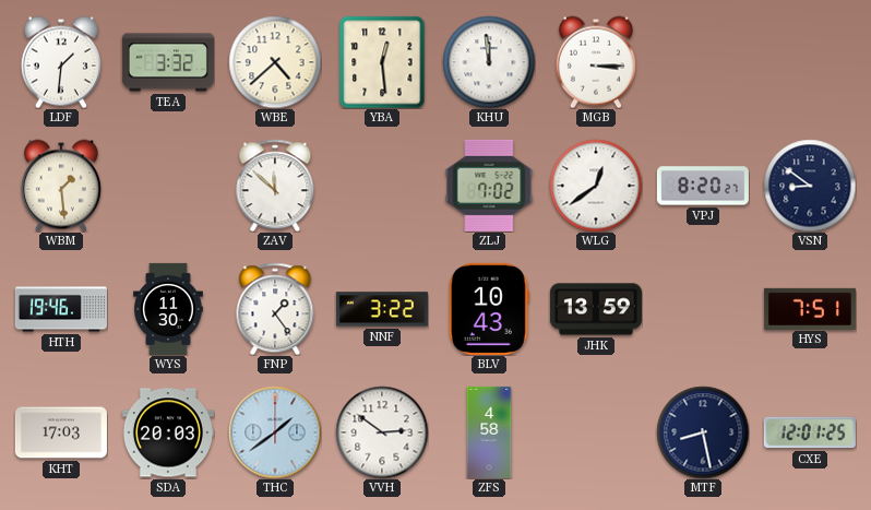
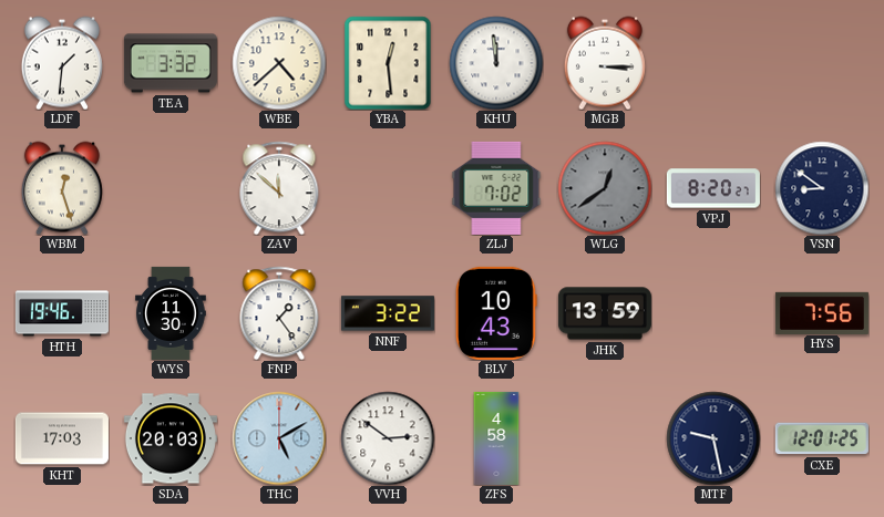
WBM: 1:29 -> 12:27 (62, 188)
WLG dial: white -> grey (605, 188)
HYS: 7:51 -> 7:56 (822, 312)
THC: 1:39 -> 5:10 (279, 438)
MTF: 8:28 -> 9:28 (713, 438)
